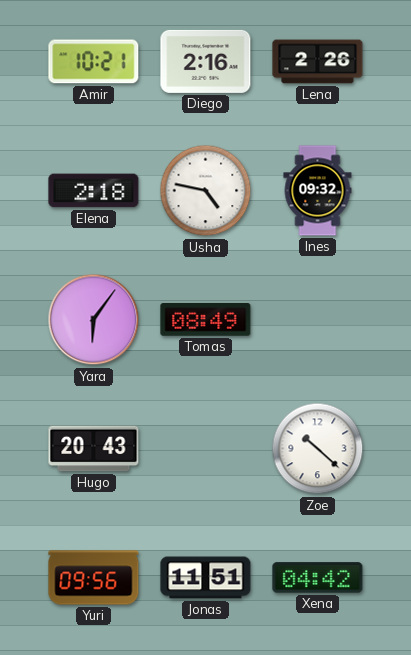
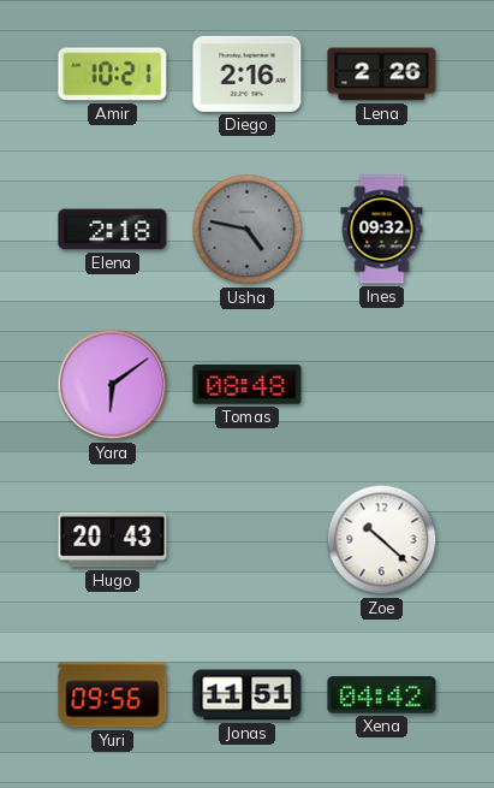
Usha dial: white -> grey (248, 230)
Yara: 6:06 -> 6:09 (113, 385)
Tomas: 08:49 -> 08:48 (248, 385)
